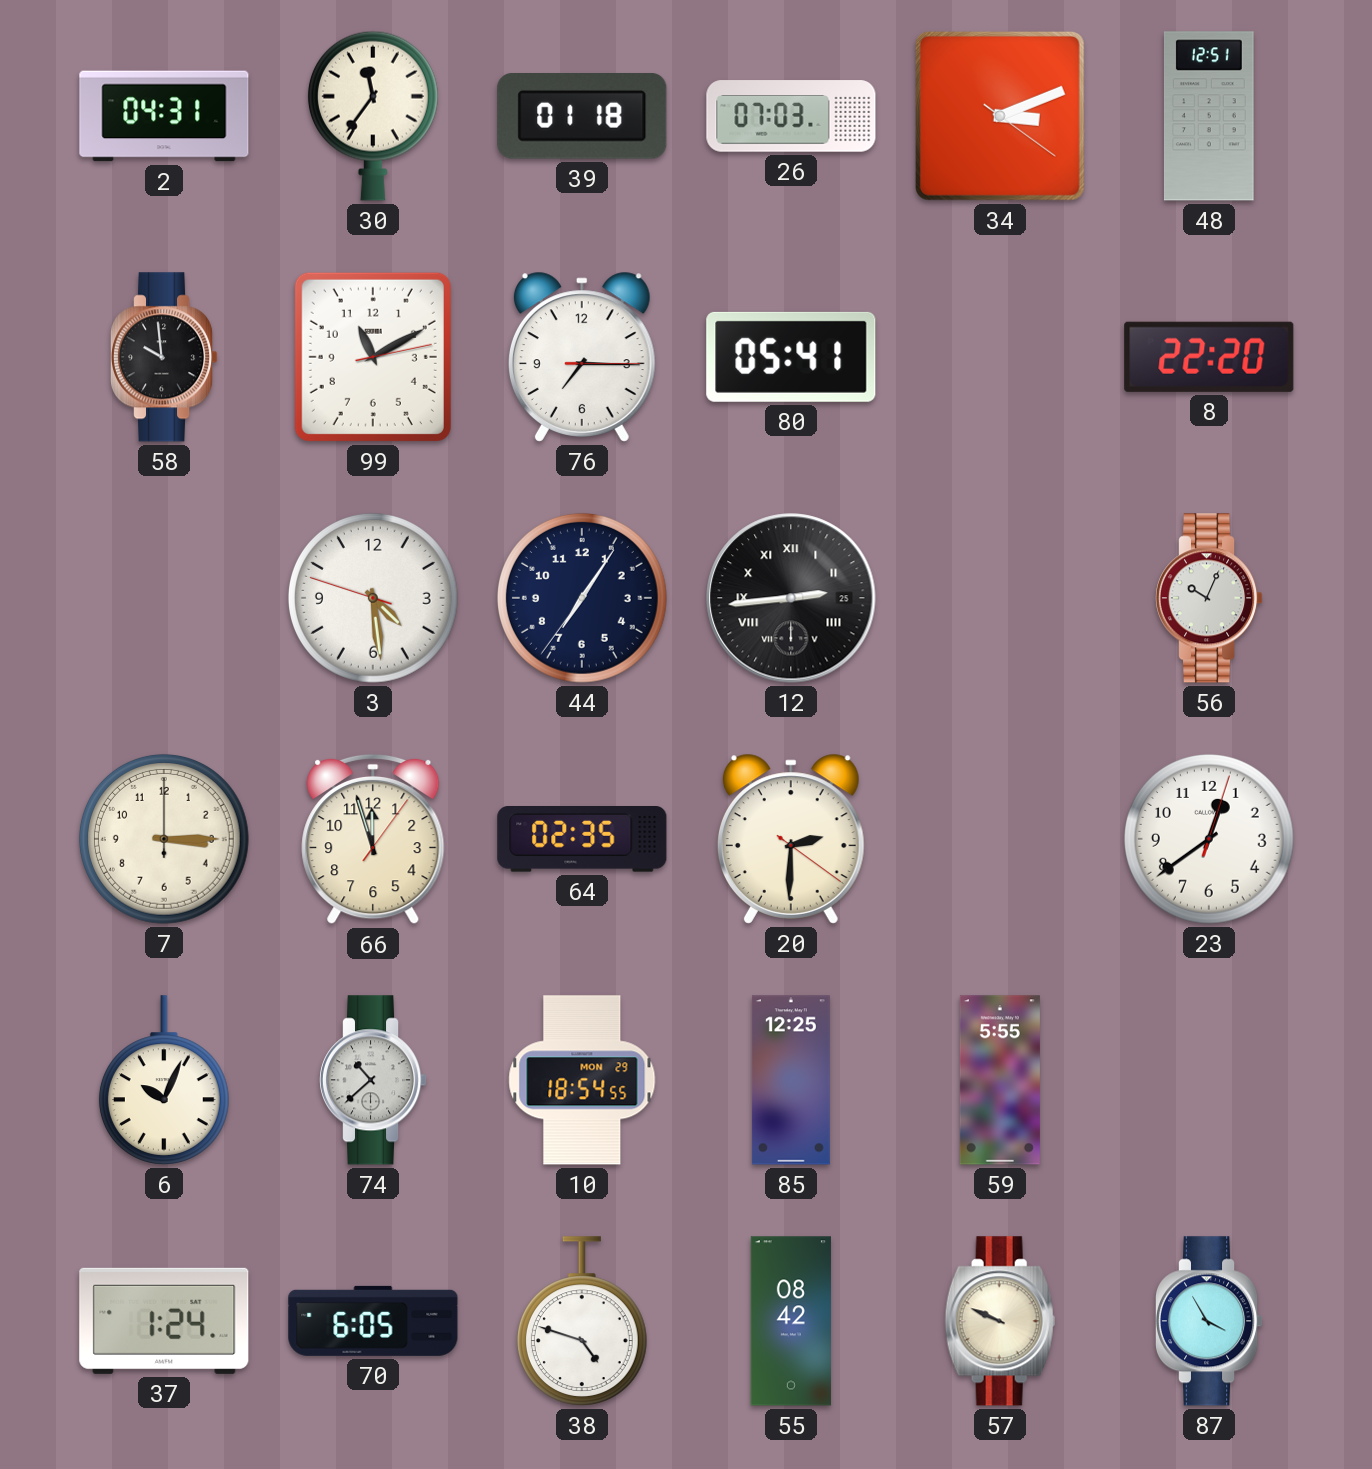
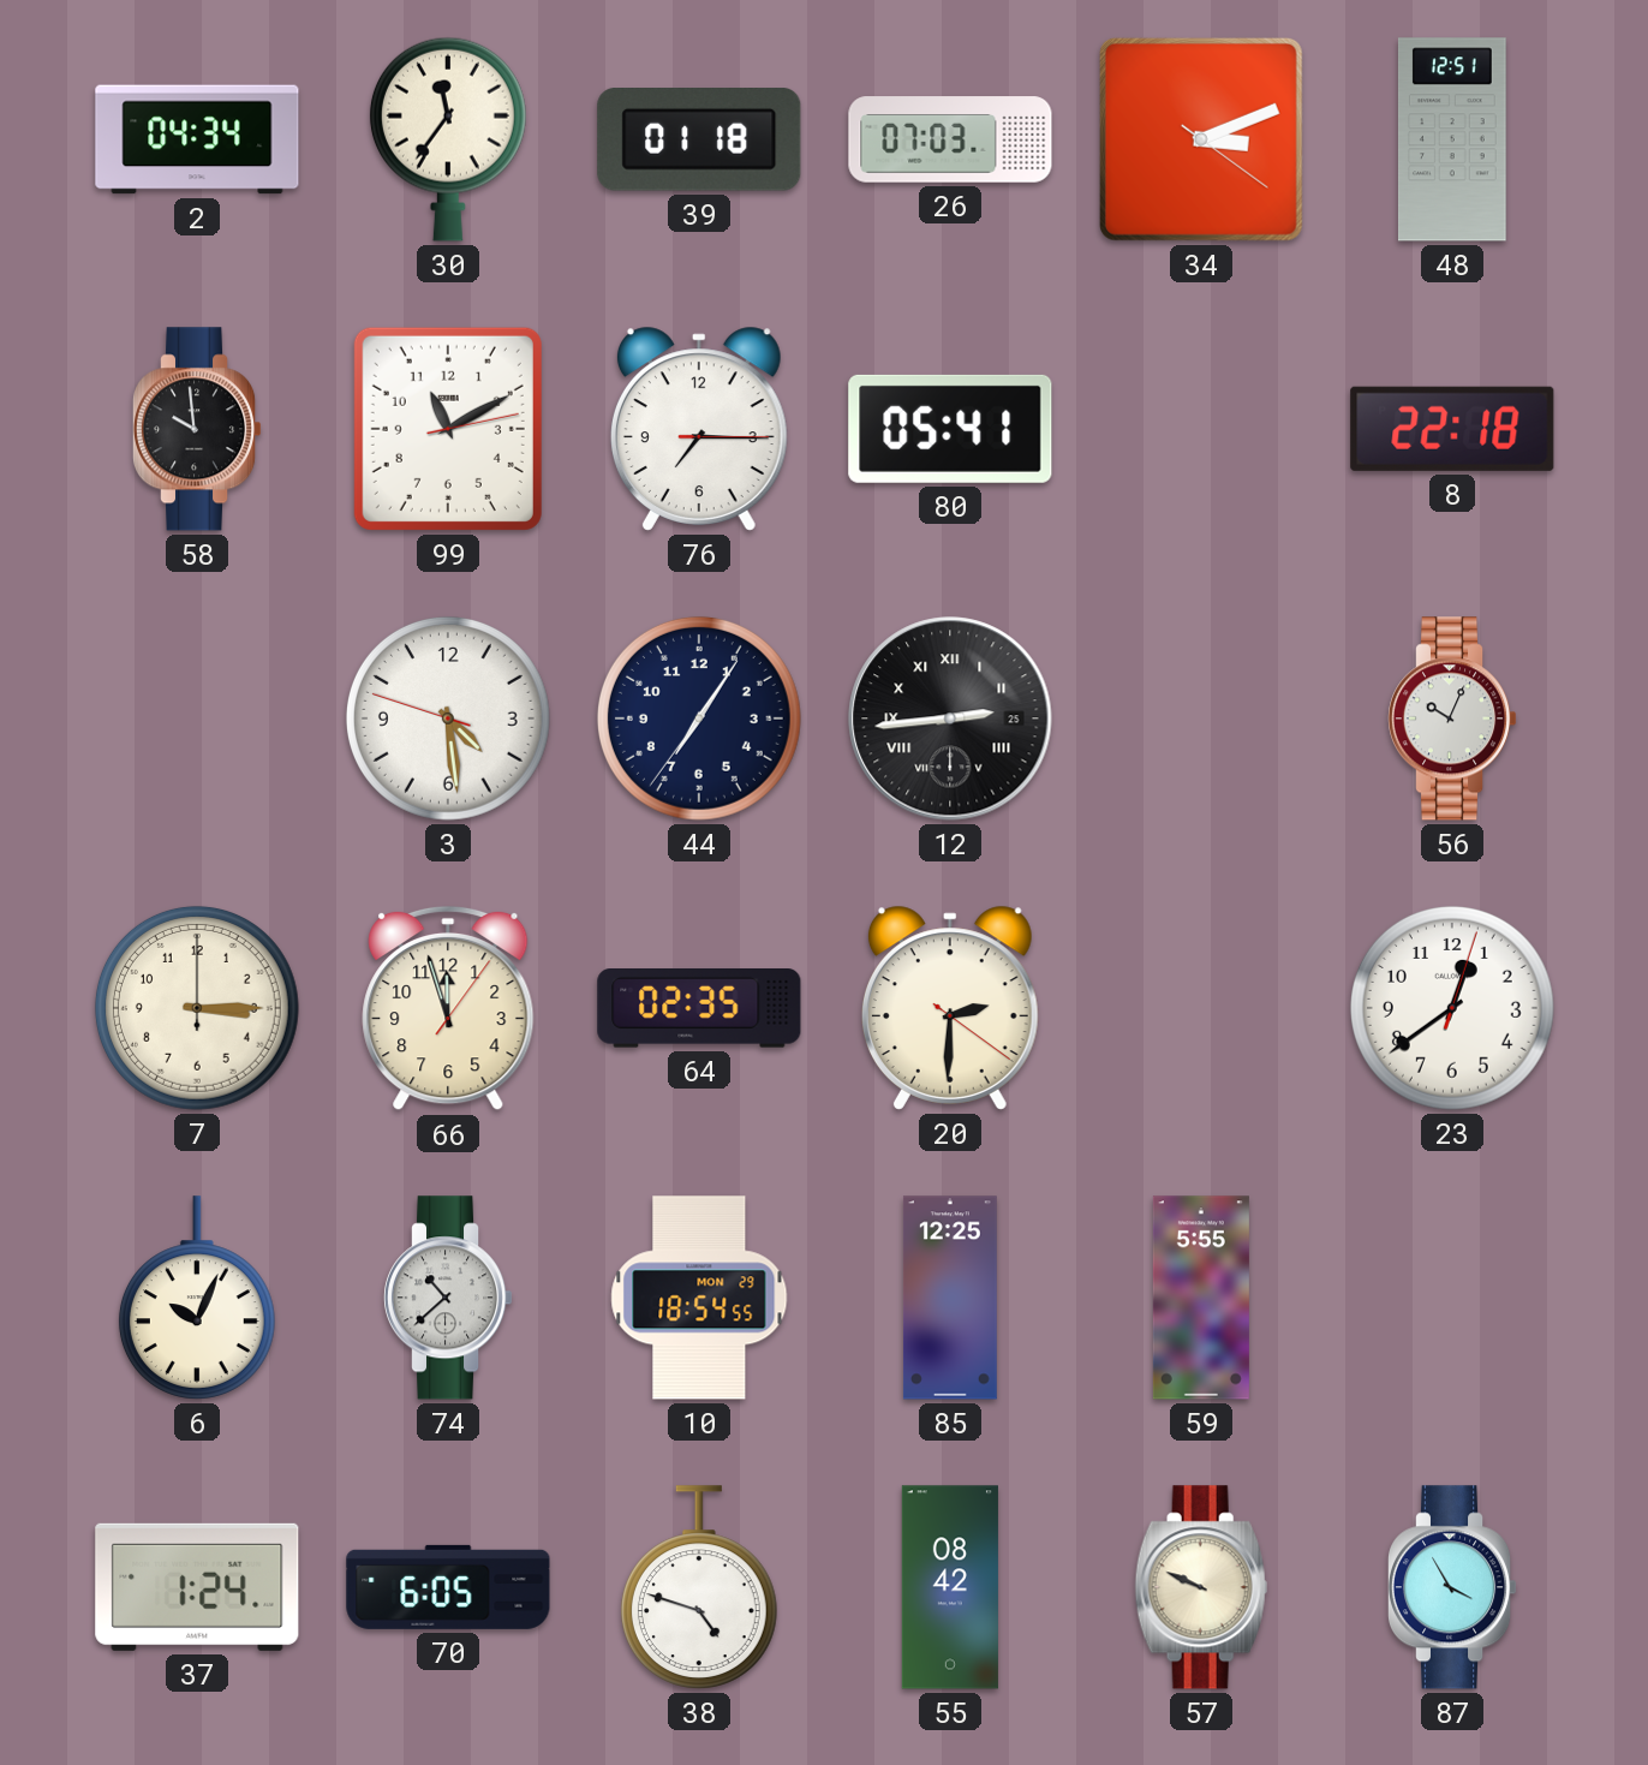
2: 04:31 -> 04:34 (197, 139)
8: 22:20 -> 22:18 (1452, 429)
